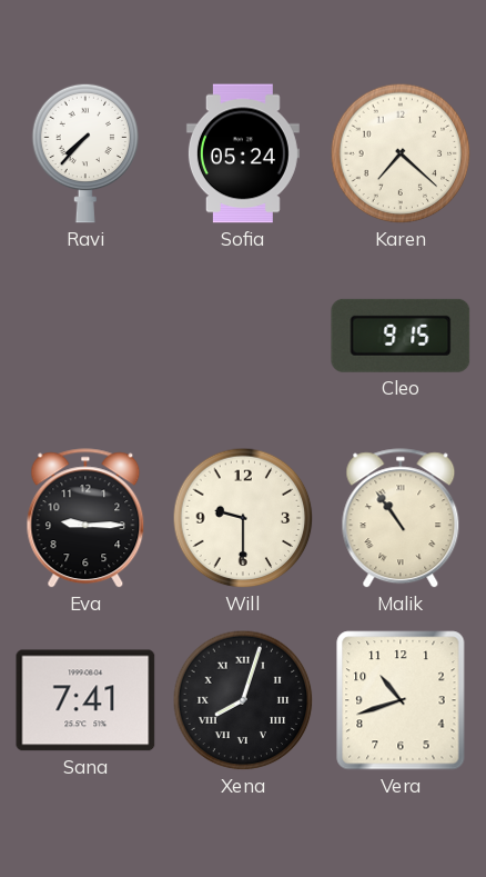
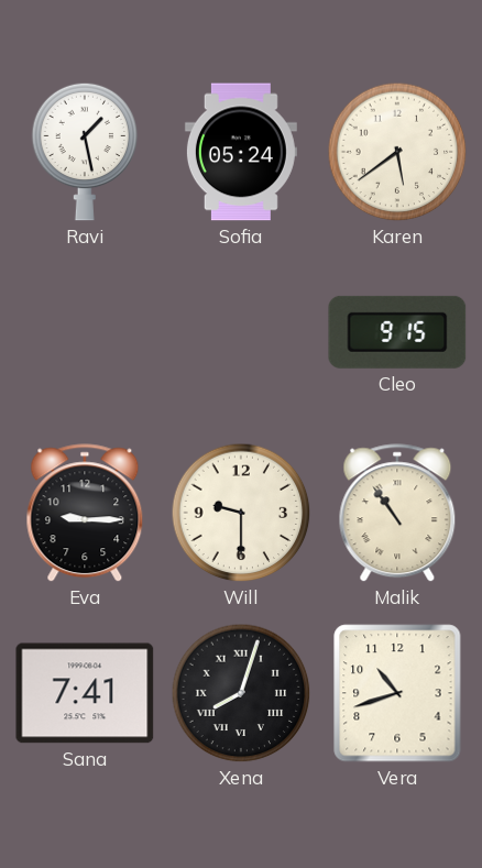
Ravi: 7:37 -> 1:28 (85, 152)
Karen: 7:22 -> 5:39 (397, 152)
